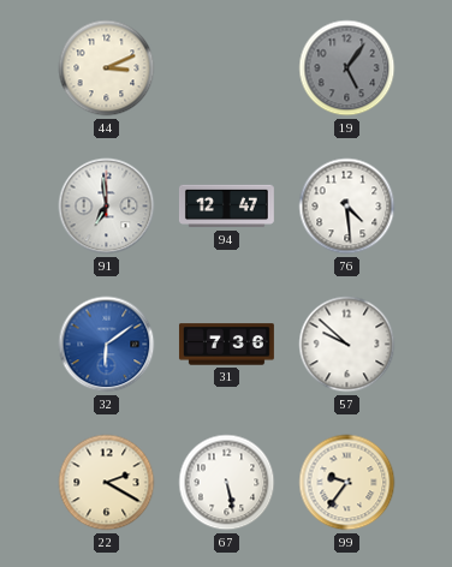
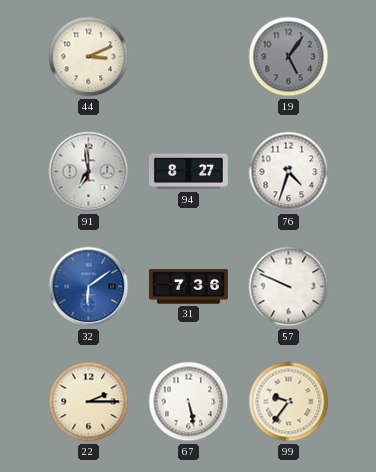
94: 12:47 -> 8:27 (188, 172)
76: 4:29 -> 4:33 (289, 172)
57: 9:52 -> 9:49 (289, 287)
22: 2:20 -> 2:15 (89, 402)
